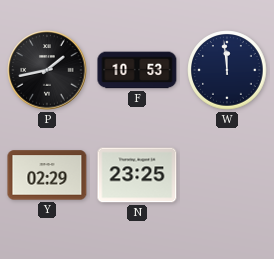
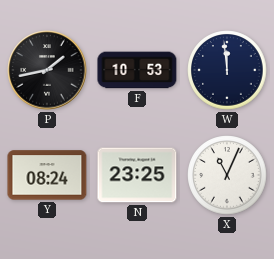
Y: 02:29 -> 08:24 (47, 175)
X: none -> 11:04 (227, 175)
